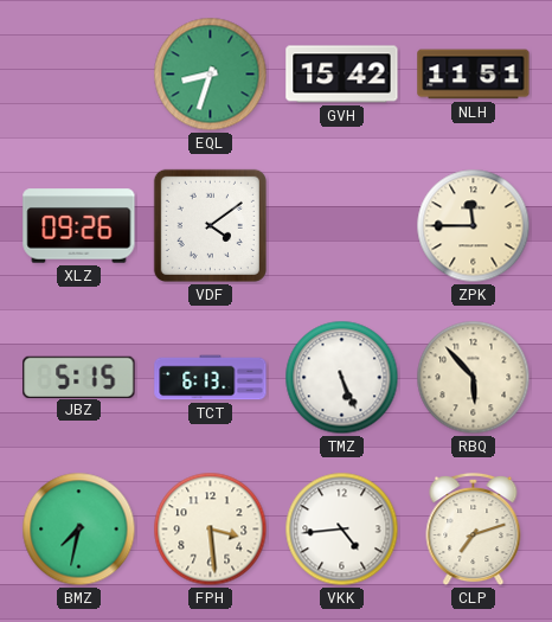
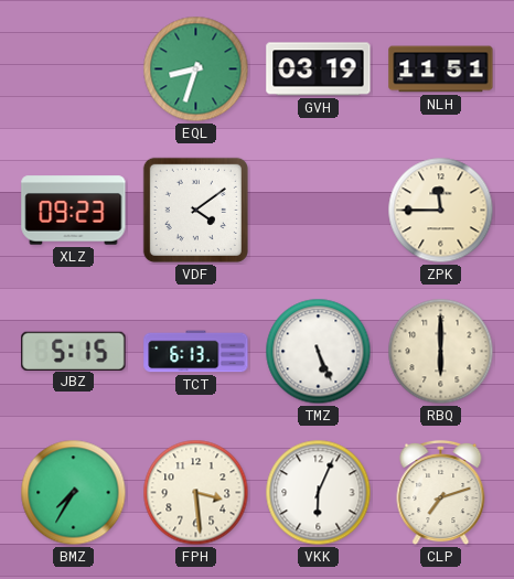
GVH: 15:42 -> 03:19 (319, 69)
XLZ: 09:26 -> 09:23 (74, 211)
RBQ: 5:53 -> 6:00 (441, 352)
BMZ: 7:32 -> 7:35 (74, 493)
VKK: 4:44 -> 6:04 (319, 493)
